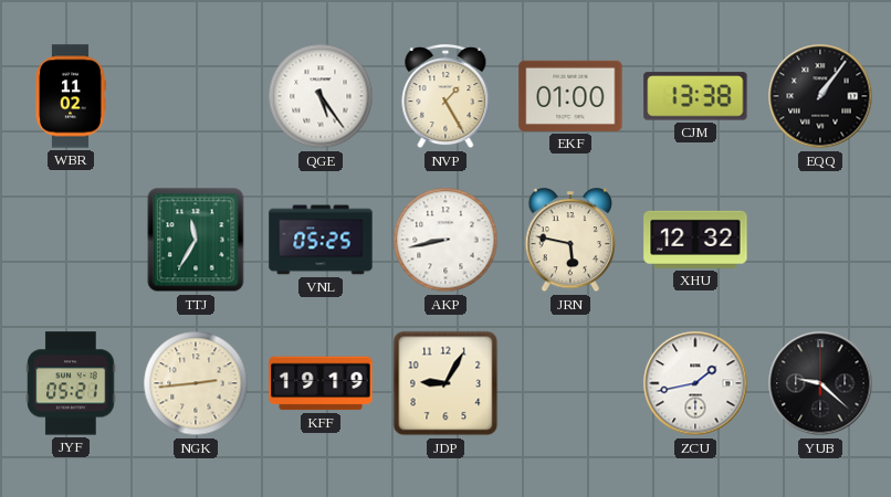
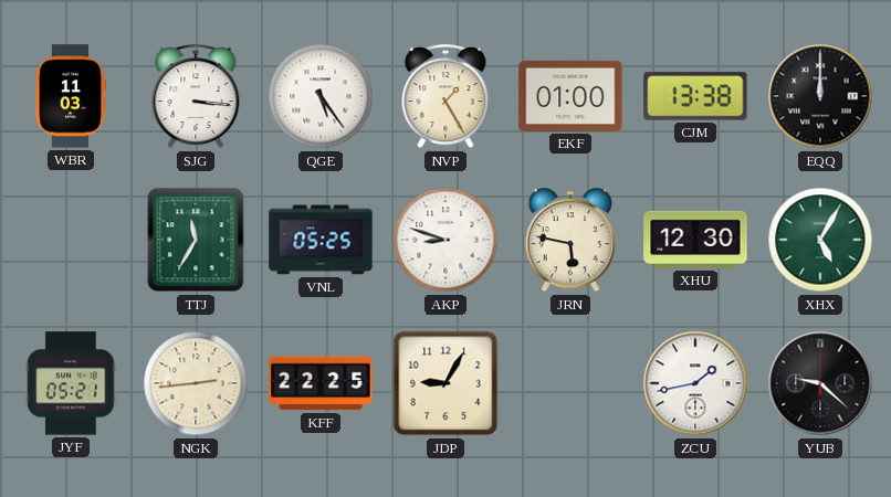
WBR: 11:02 -> 11:03 (71, 96)
SJG: none -> 3:16 (196, 97)
EQQ: 1:06 -> 12:00 (820, 96)
AKP: 8:43 -> 8:48 (445, 240)
XHU: 12:32 -> 12:30 (695, 240)
XHX: none -> 5:05 (820, 240)
KFF: 19:19 -> 22:25 (321, 383)
